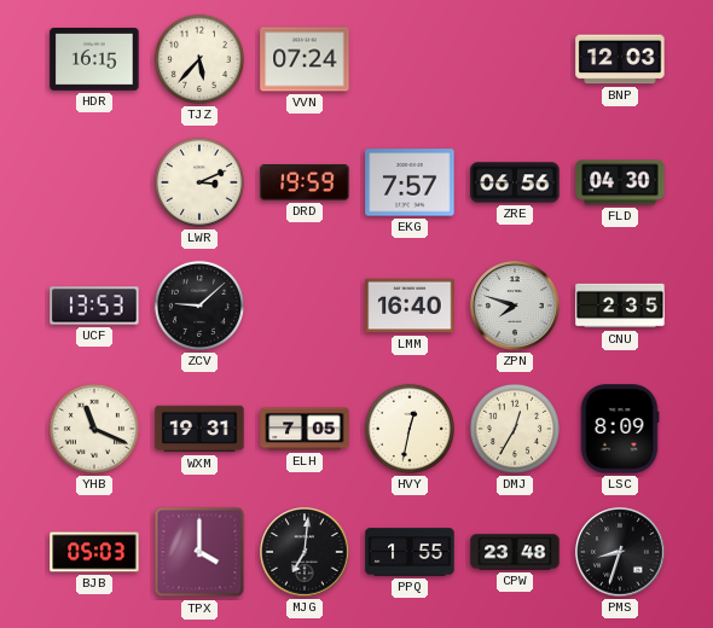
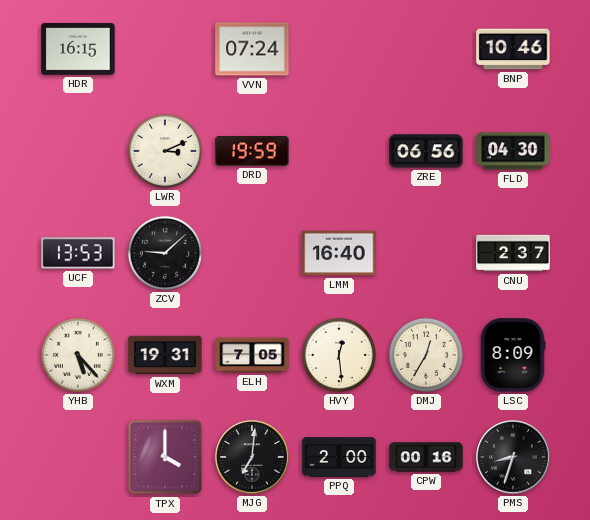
TJZ: 5:37 -> none (199, 59)
BNP: 12:03 -> 10:46 (513, 49)
EKG: 7:57 -> none (410, 182)
ZPN: 7:48 -> none (515, 306)
CNU: 2:35 -> 2:37 (513, 253)
YHB: 11:19 -> 5:23 (78, 355)
HVY: 12:32 -> 12:29 (339, 355)
BJB: 05:03 -> none (94, 552)
PPQ: 1:55 -> 2:00 (339, 457)
CPW: 23:48 -> 00:16 (426, 457)
